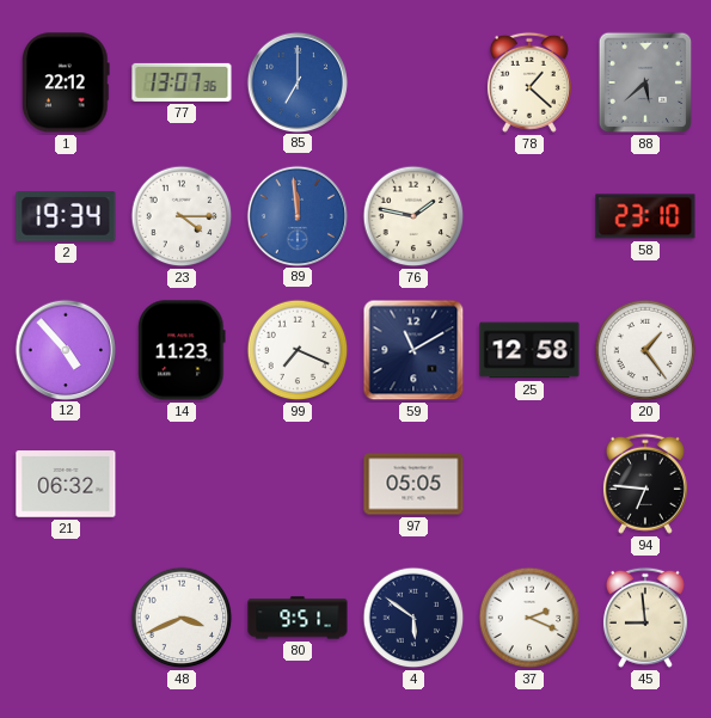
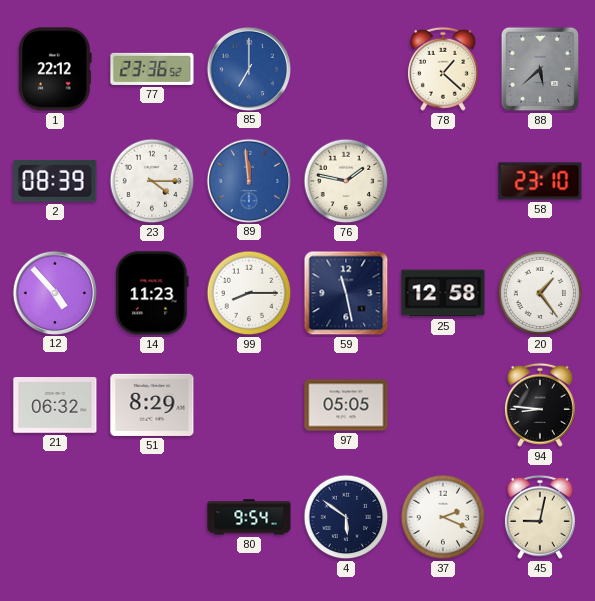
77: 13:07 -> 23:36 (152, 69)
2: 19:34 -> 08:39 (55, 181)
99: 7:19 -> 8:15 (249, 293)
59: 11:10 -> 11:28 (346, 293)
51: none -> 8:29 (152, 405)
94: 6:46 -> 8:46 (540, 405)
48: 3:41 -> none (182, 618)
80: 9:51 -> 9:54 (249, 517)
45: 8:59 -> 9:02 (540, 517)
